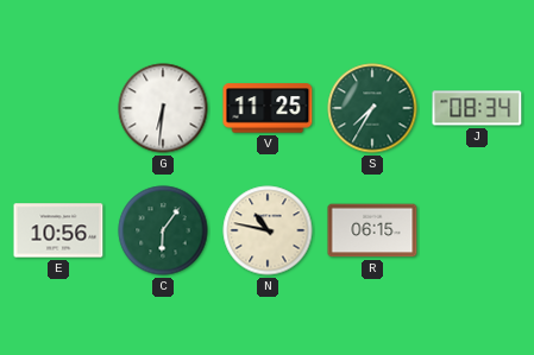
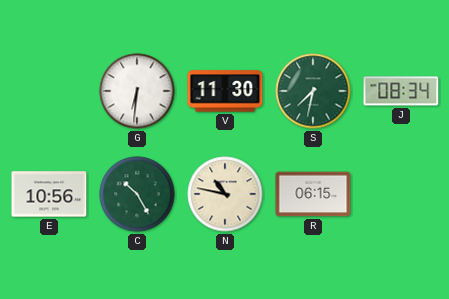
V: 11:25 -> 11:30 (225, 91)
S: 7:35 -> 7:32 (313, 91)
C: 6:06 -> 10:25 (137, 194)
